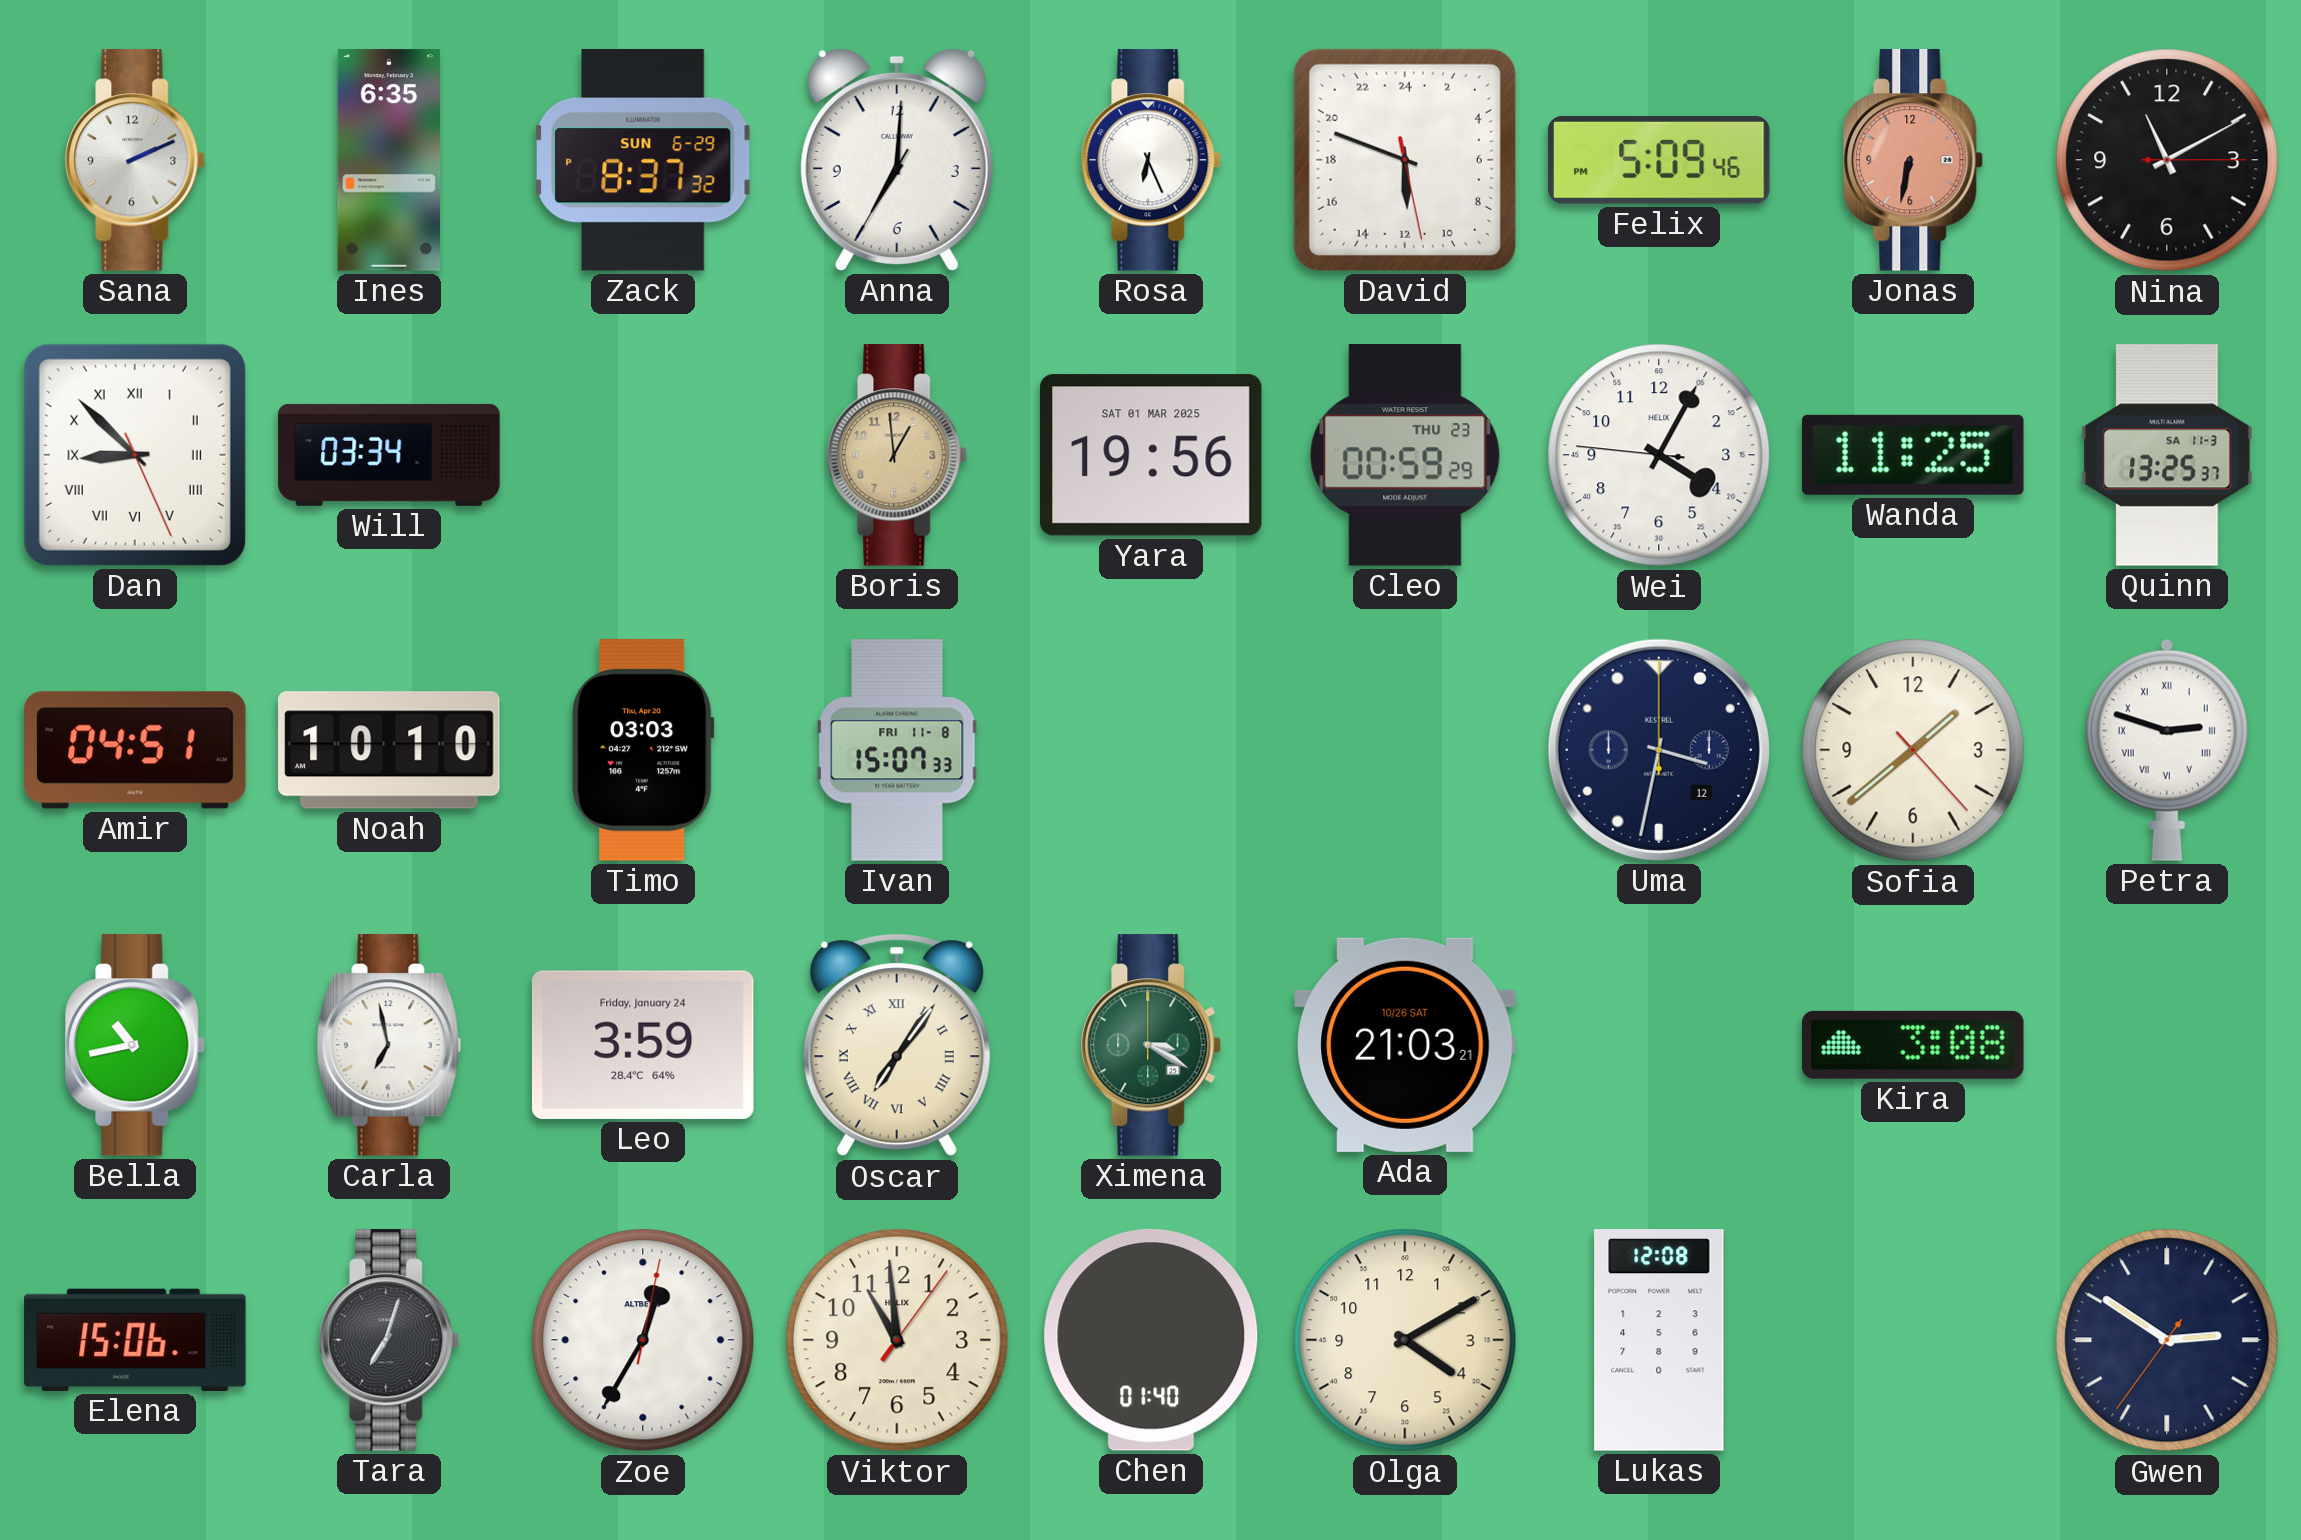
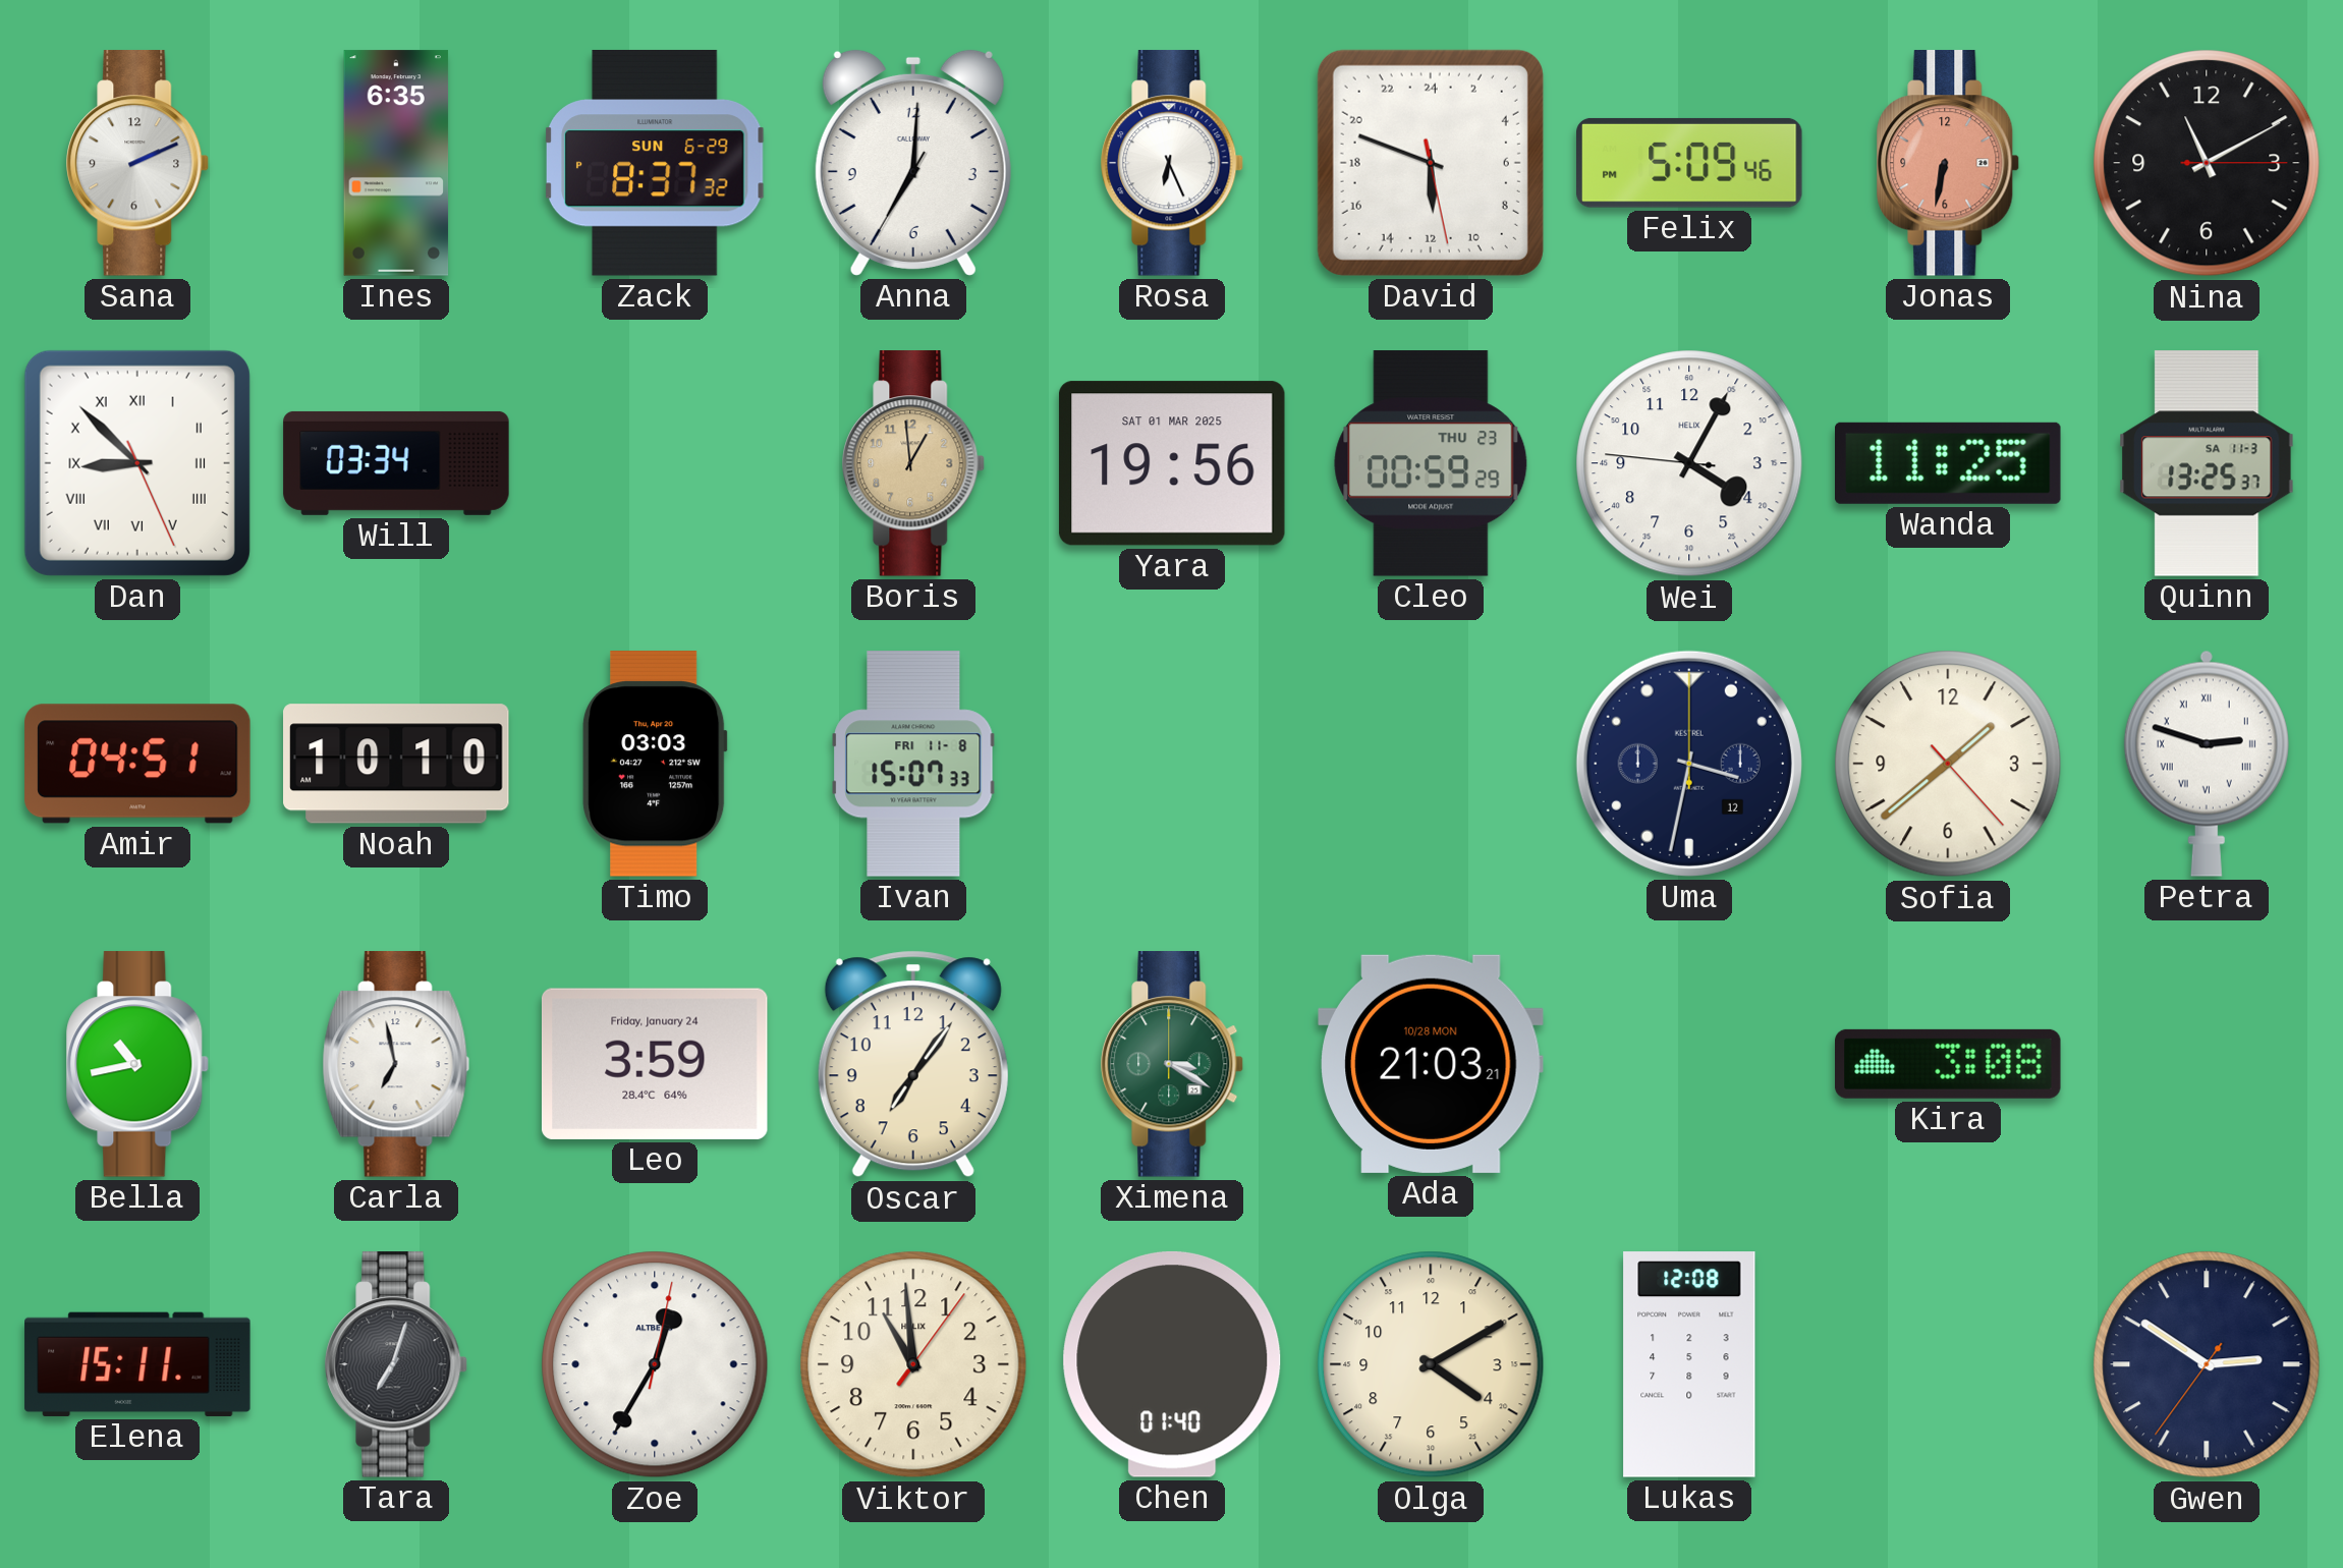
Oscar numerals: Roman -> Arabic (913, 1064)
Ada date: 10/26 SAT -> 10/28 MON (1431, 1064)
Elena: 15:06 -> 15:11 (137, 1364)
